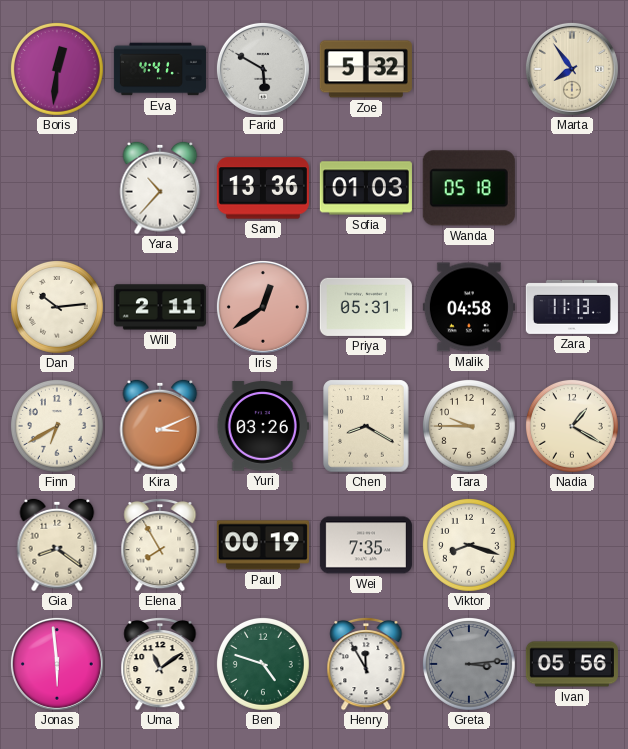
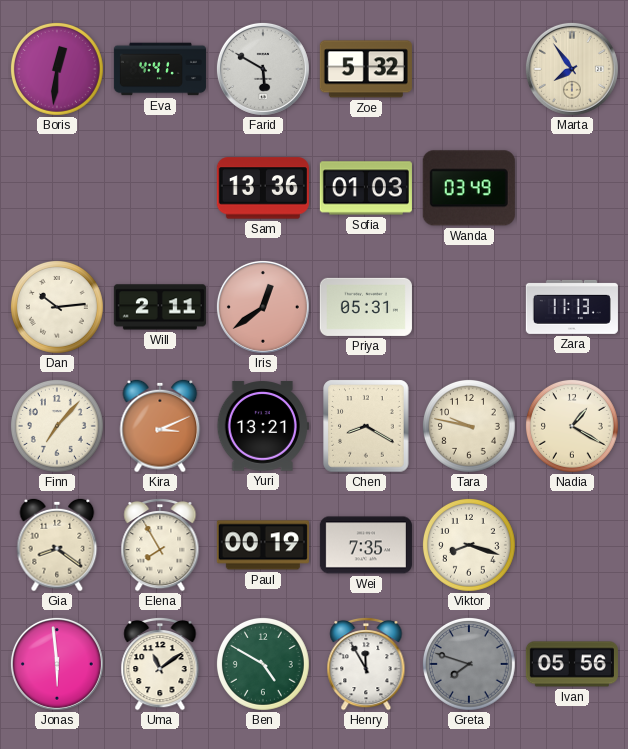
Yara: 10:37 -> none (160, 188)
Wanda: 05:18 -> 03:49 (469, 188)
Malik: 04:58 -> none (469, 307)
Finn: 6:40 -> 7:07 (57, 426)
Yuri: 03:26 -> 13:21 (263, 426)
Tara: 9:45 -> 9:47 (469, 426)
Ben: 4:48 -> 4:50 (263, 664)
Greta: 3:14 -> 7:48 (469, 664)
